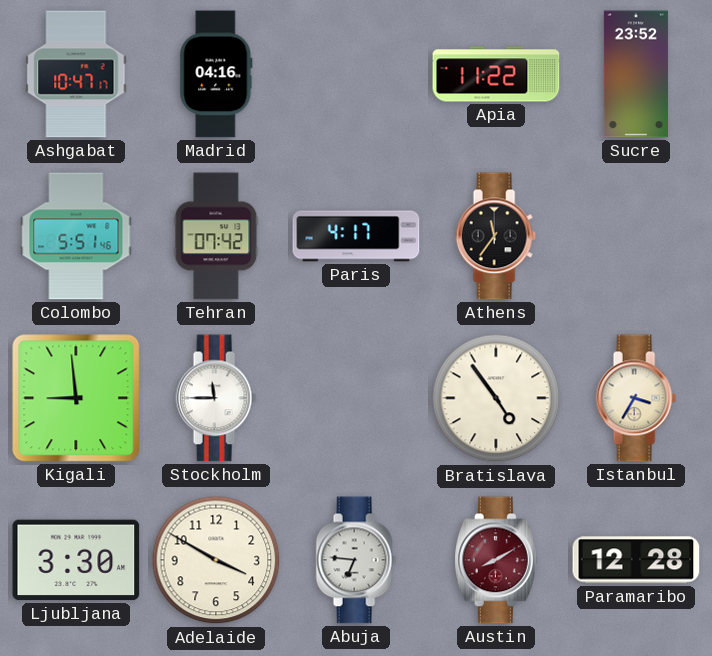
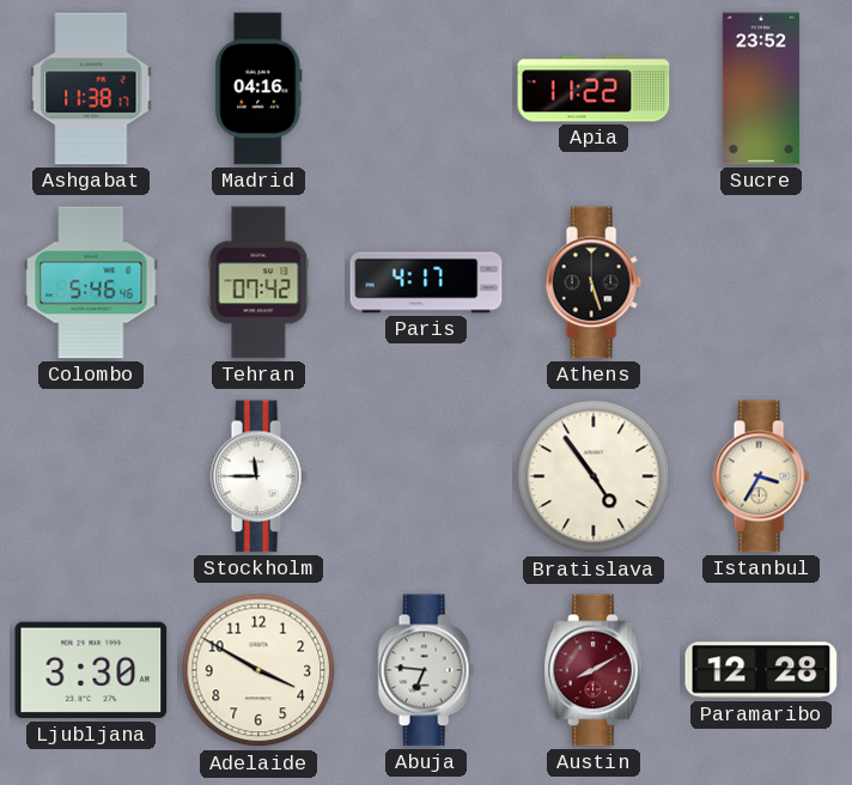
Ashgabat: 10:47 -> 11:38 (91, 89)
Colombo: 5:51 -> 5:46 (91, 282)
Athens: 11:36 -> 5:27 (594, 282)
Kigali: 8:59 -> none (76, 398)
